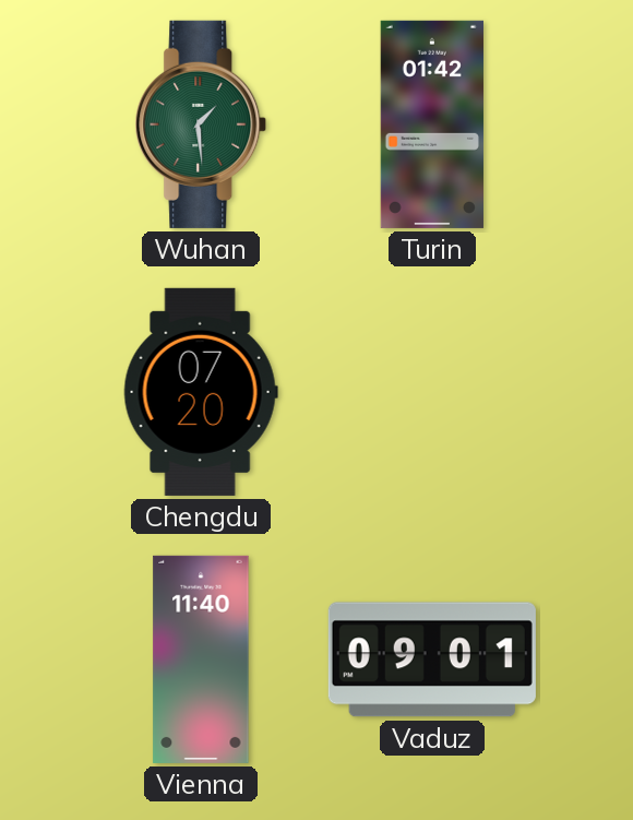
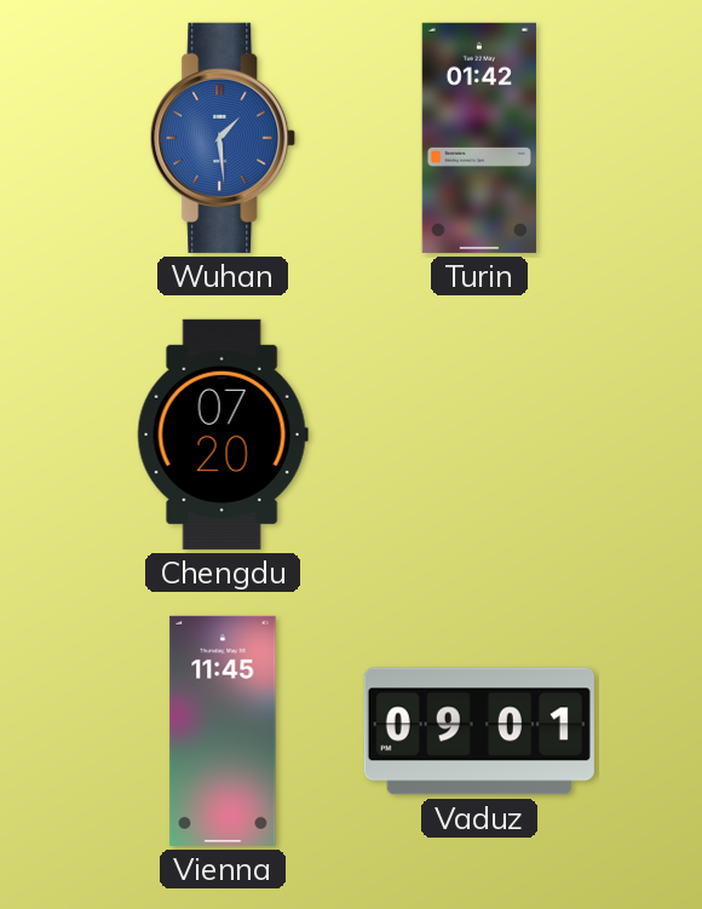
Wuhan dial: green -> blue (223, 138)
Vienna: 11:40 -> 11:45 (223, 731)
